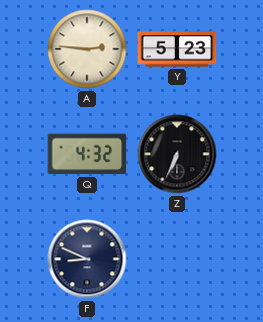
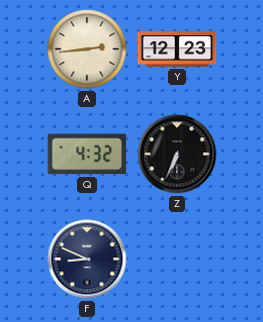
A: 2:46 -> 2:44 (87, 49)
Y: 5:23 -> 12:23 (177, 49)
